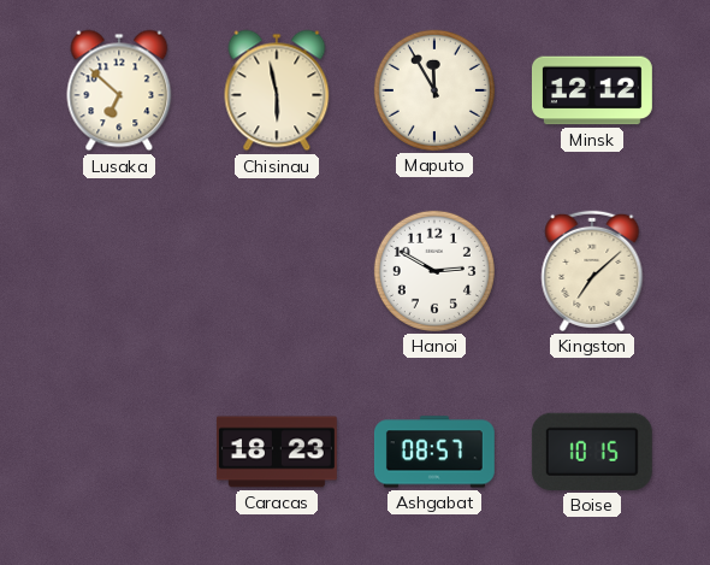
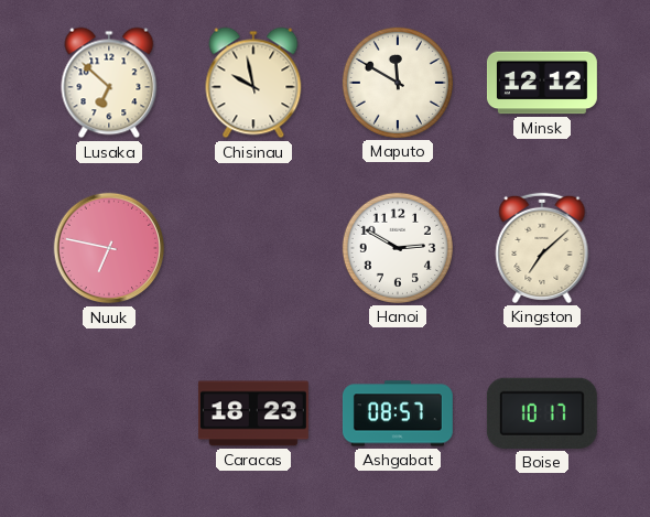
Chisinau: 5:58 -> 9:58 (253, 83)
Maputo: 11:55 -> 11:50 (398, 83)
Nuuk: none -> 6:47 (109, 248)
Boise: 10:15 -> 10:17 (542, 413)
